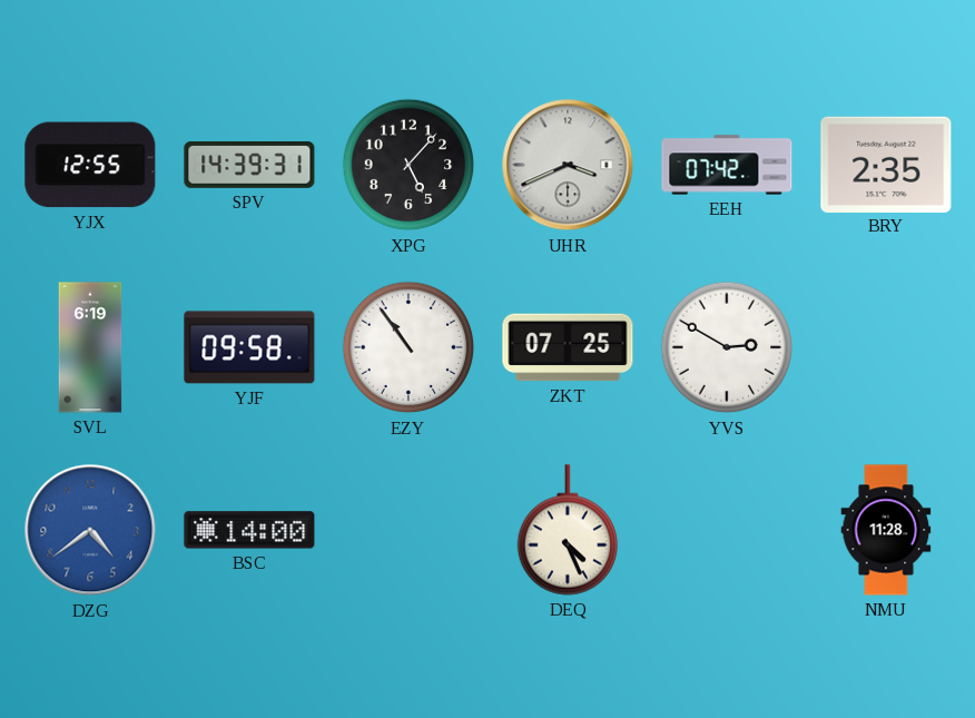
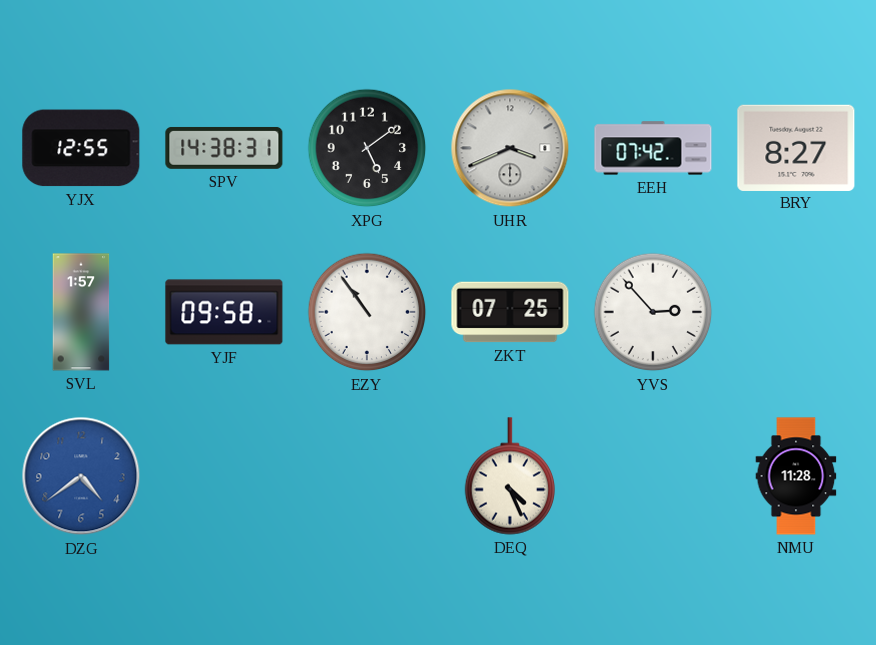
SPV: 14:39 -> 14:38 (224, 148)
XPG: 5:07 -> 5:09 (367, 148)
BRY: 2:35 -> 8:27 (796, 147)
SVL: 6:19 -> 1:57 (81, 312)
YVS: 2:50 -> 2:53 (653, 312)
BSC: 14:00 -> none (249, 530)
